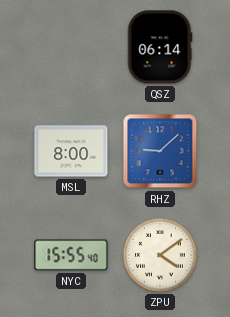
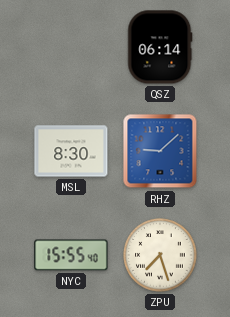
MSL: 8:00 -> 8:30 (71, 151)
ZPU: 4:09 -> 7:27 (160, 255)
